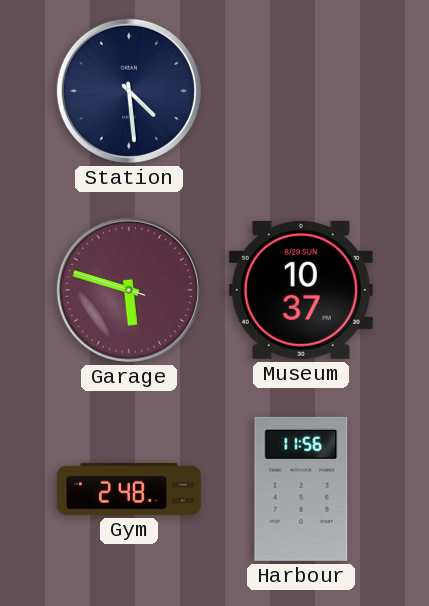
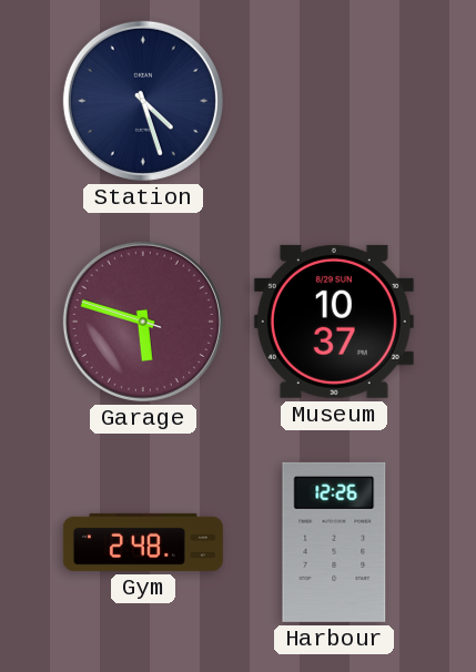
Station: 4:29 -> 4:27 (143, 101)
Harbour: 11:56 -> 12:26 (334, 542)
